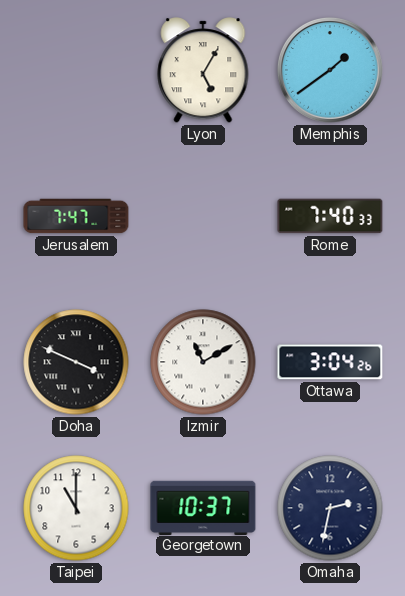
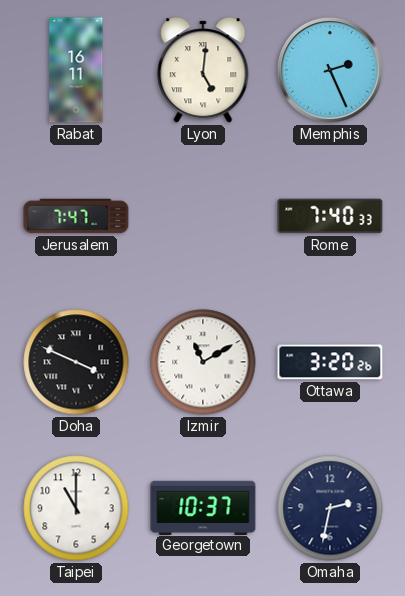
Rabat: none -> 16:11 (76, 70)
Lyon: 5:05 -> 5:01 (203, 70)
Memphis: 1:39 -> 2:26 (330, 70)
Ottawa: 3:04 -> 3:20 (330, 362)
